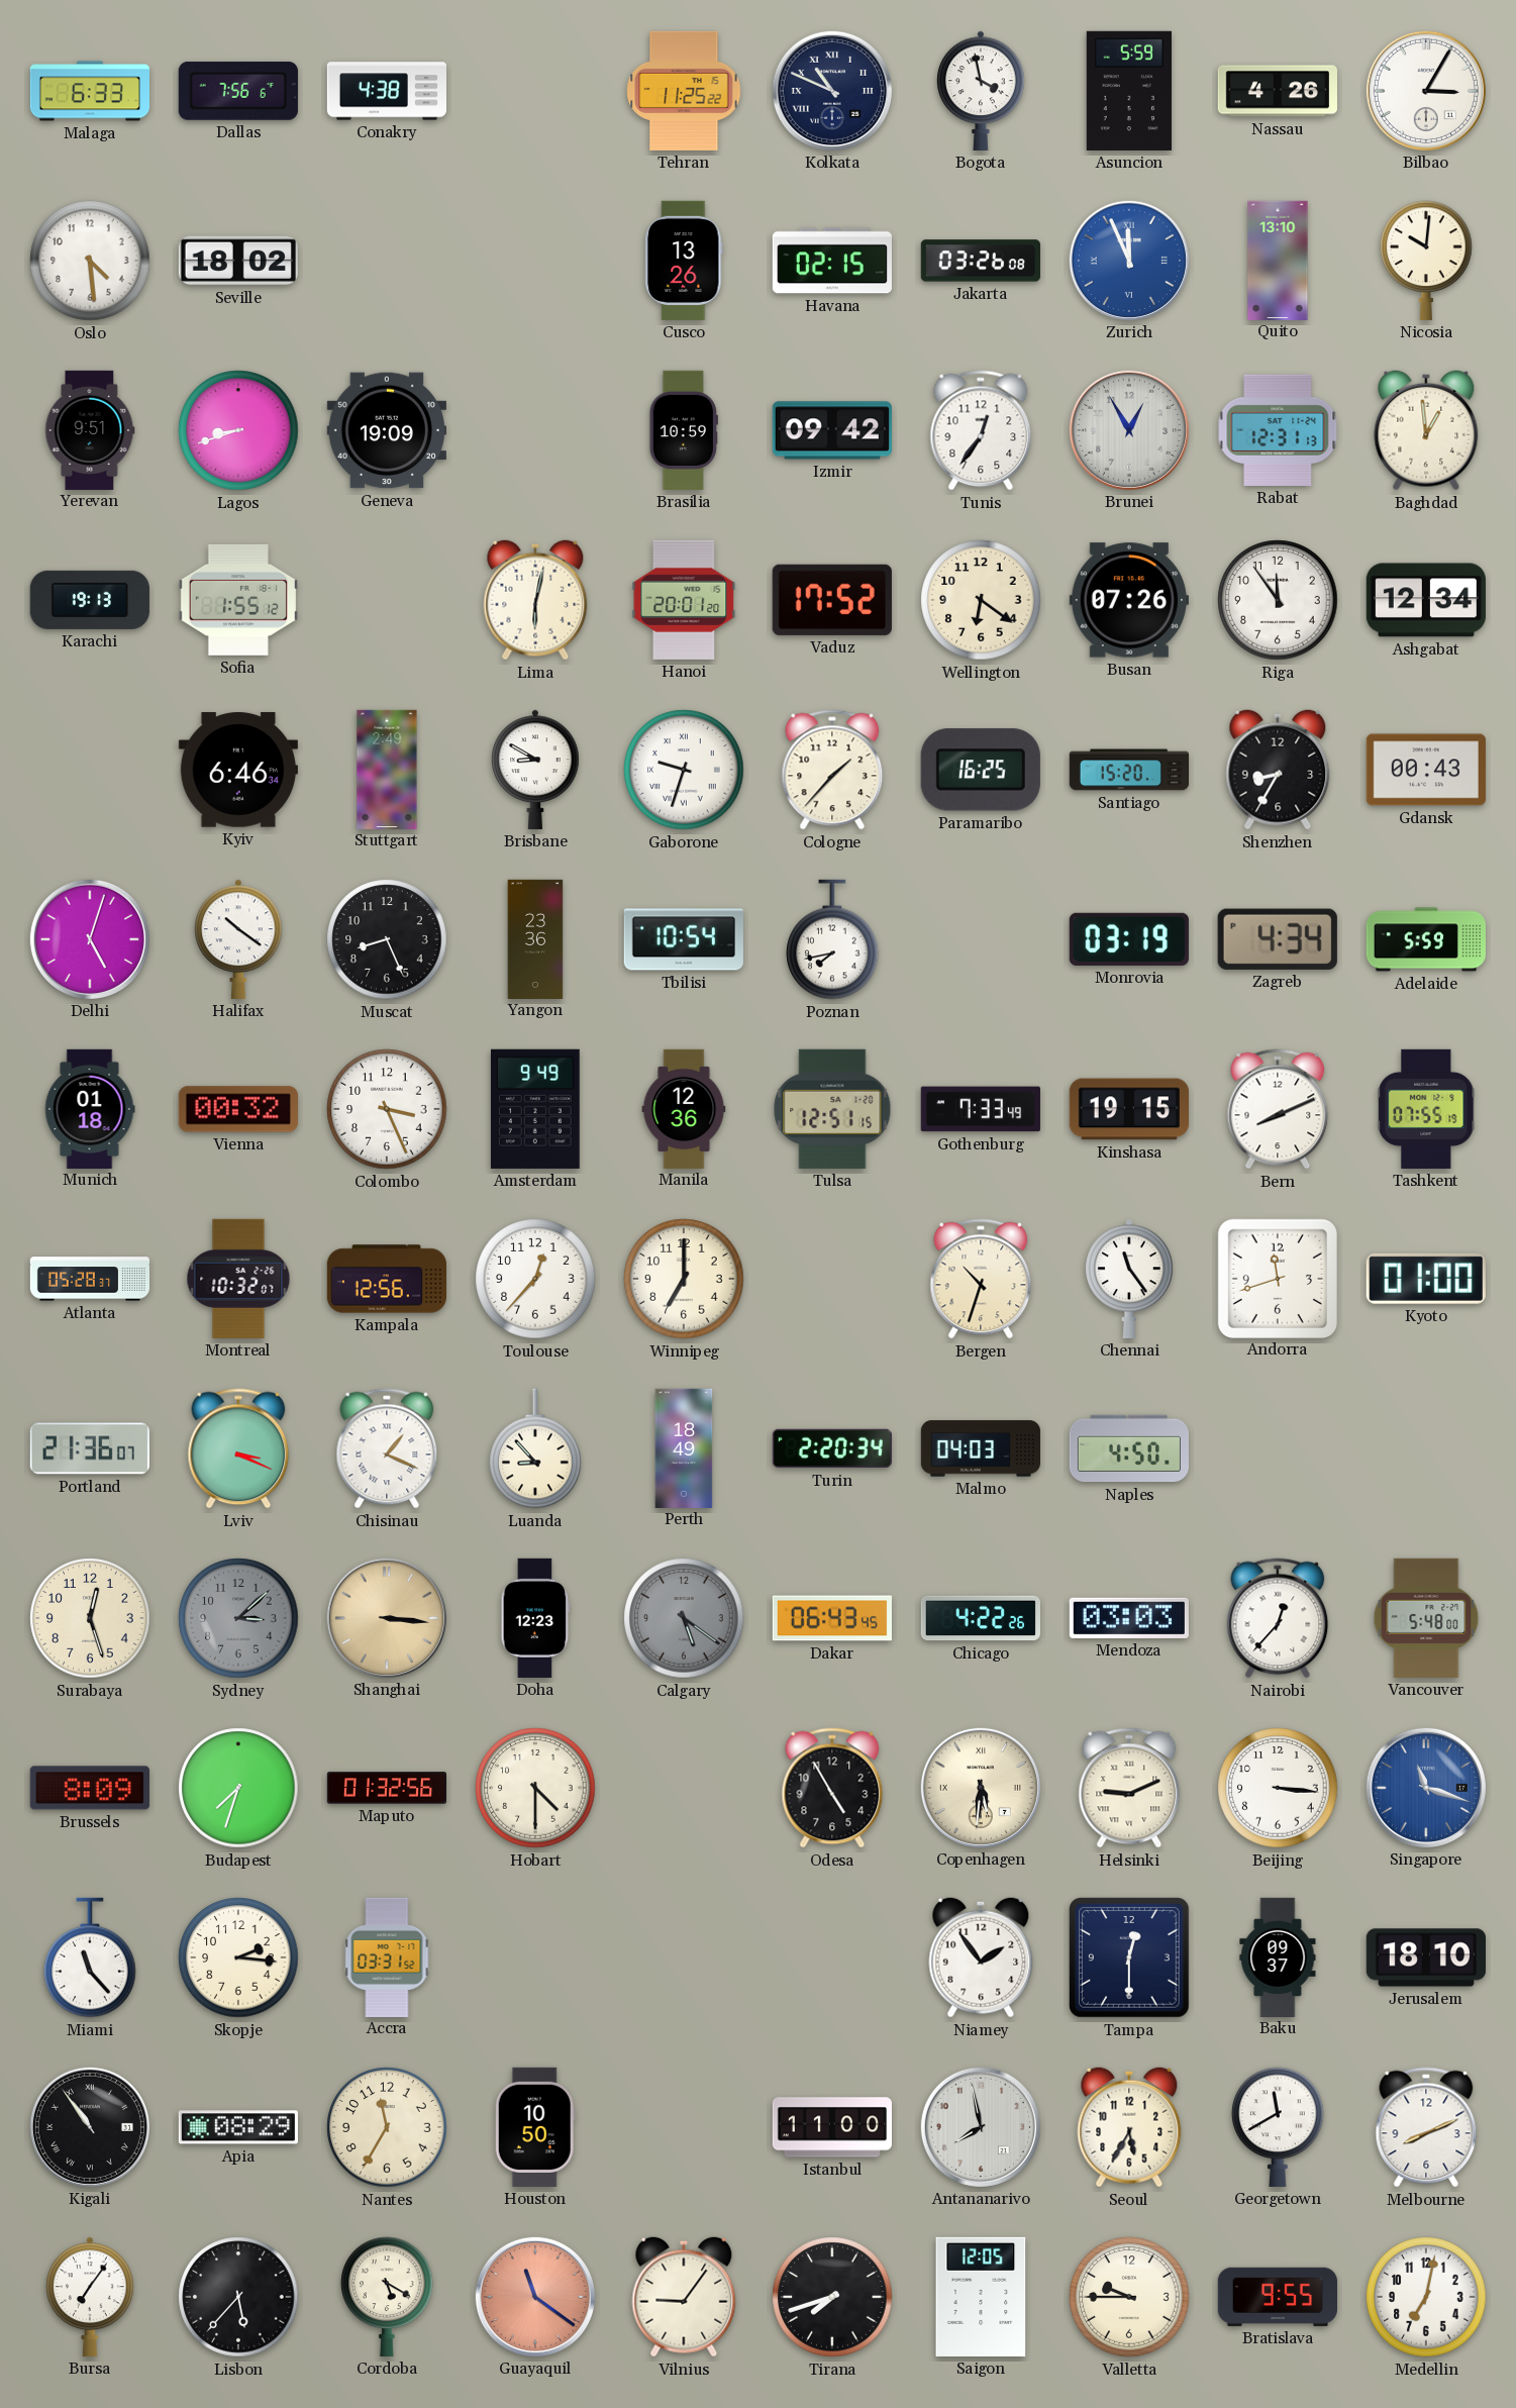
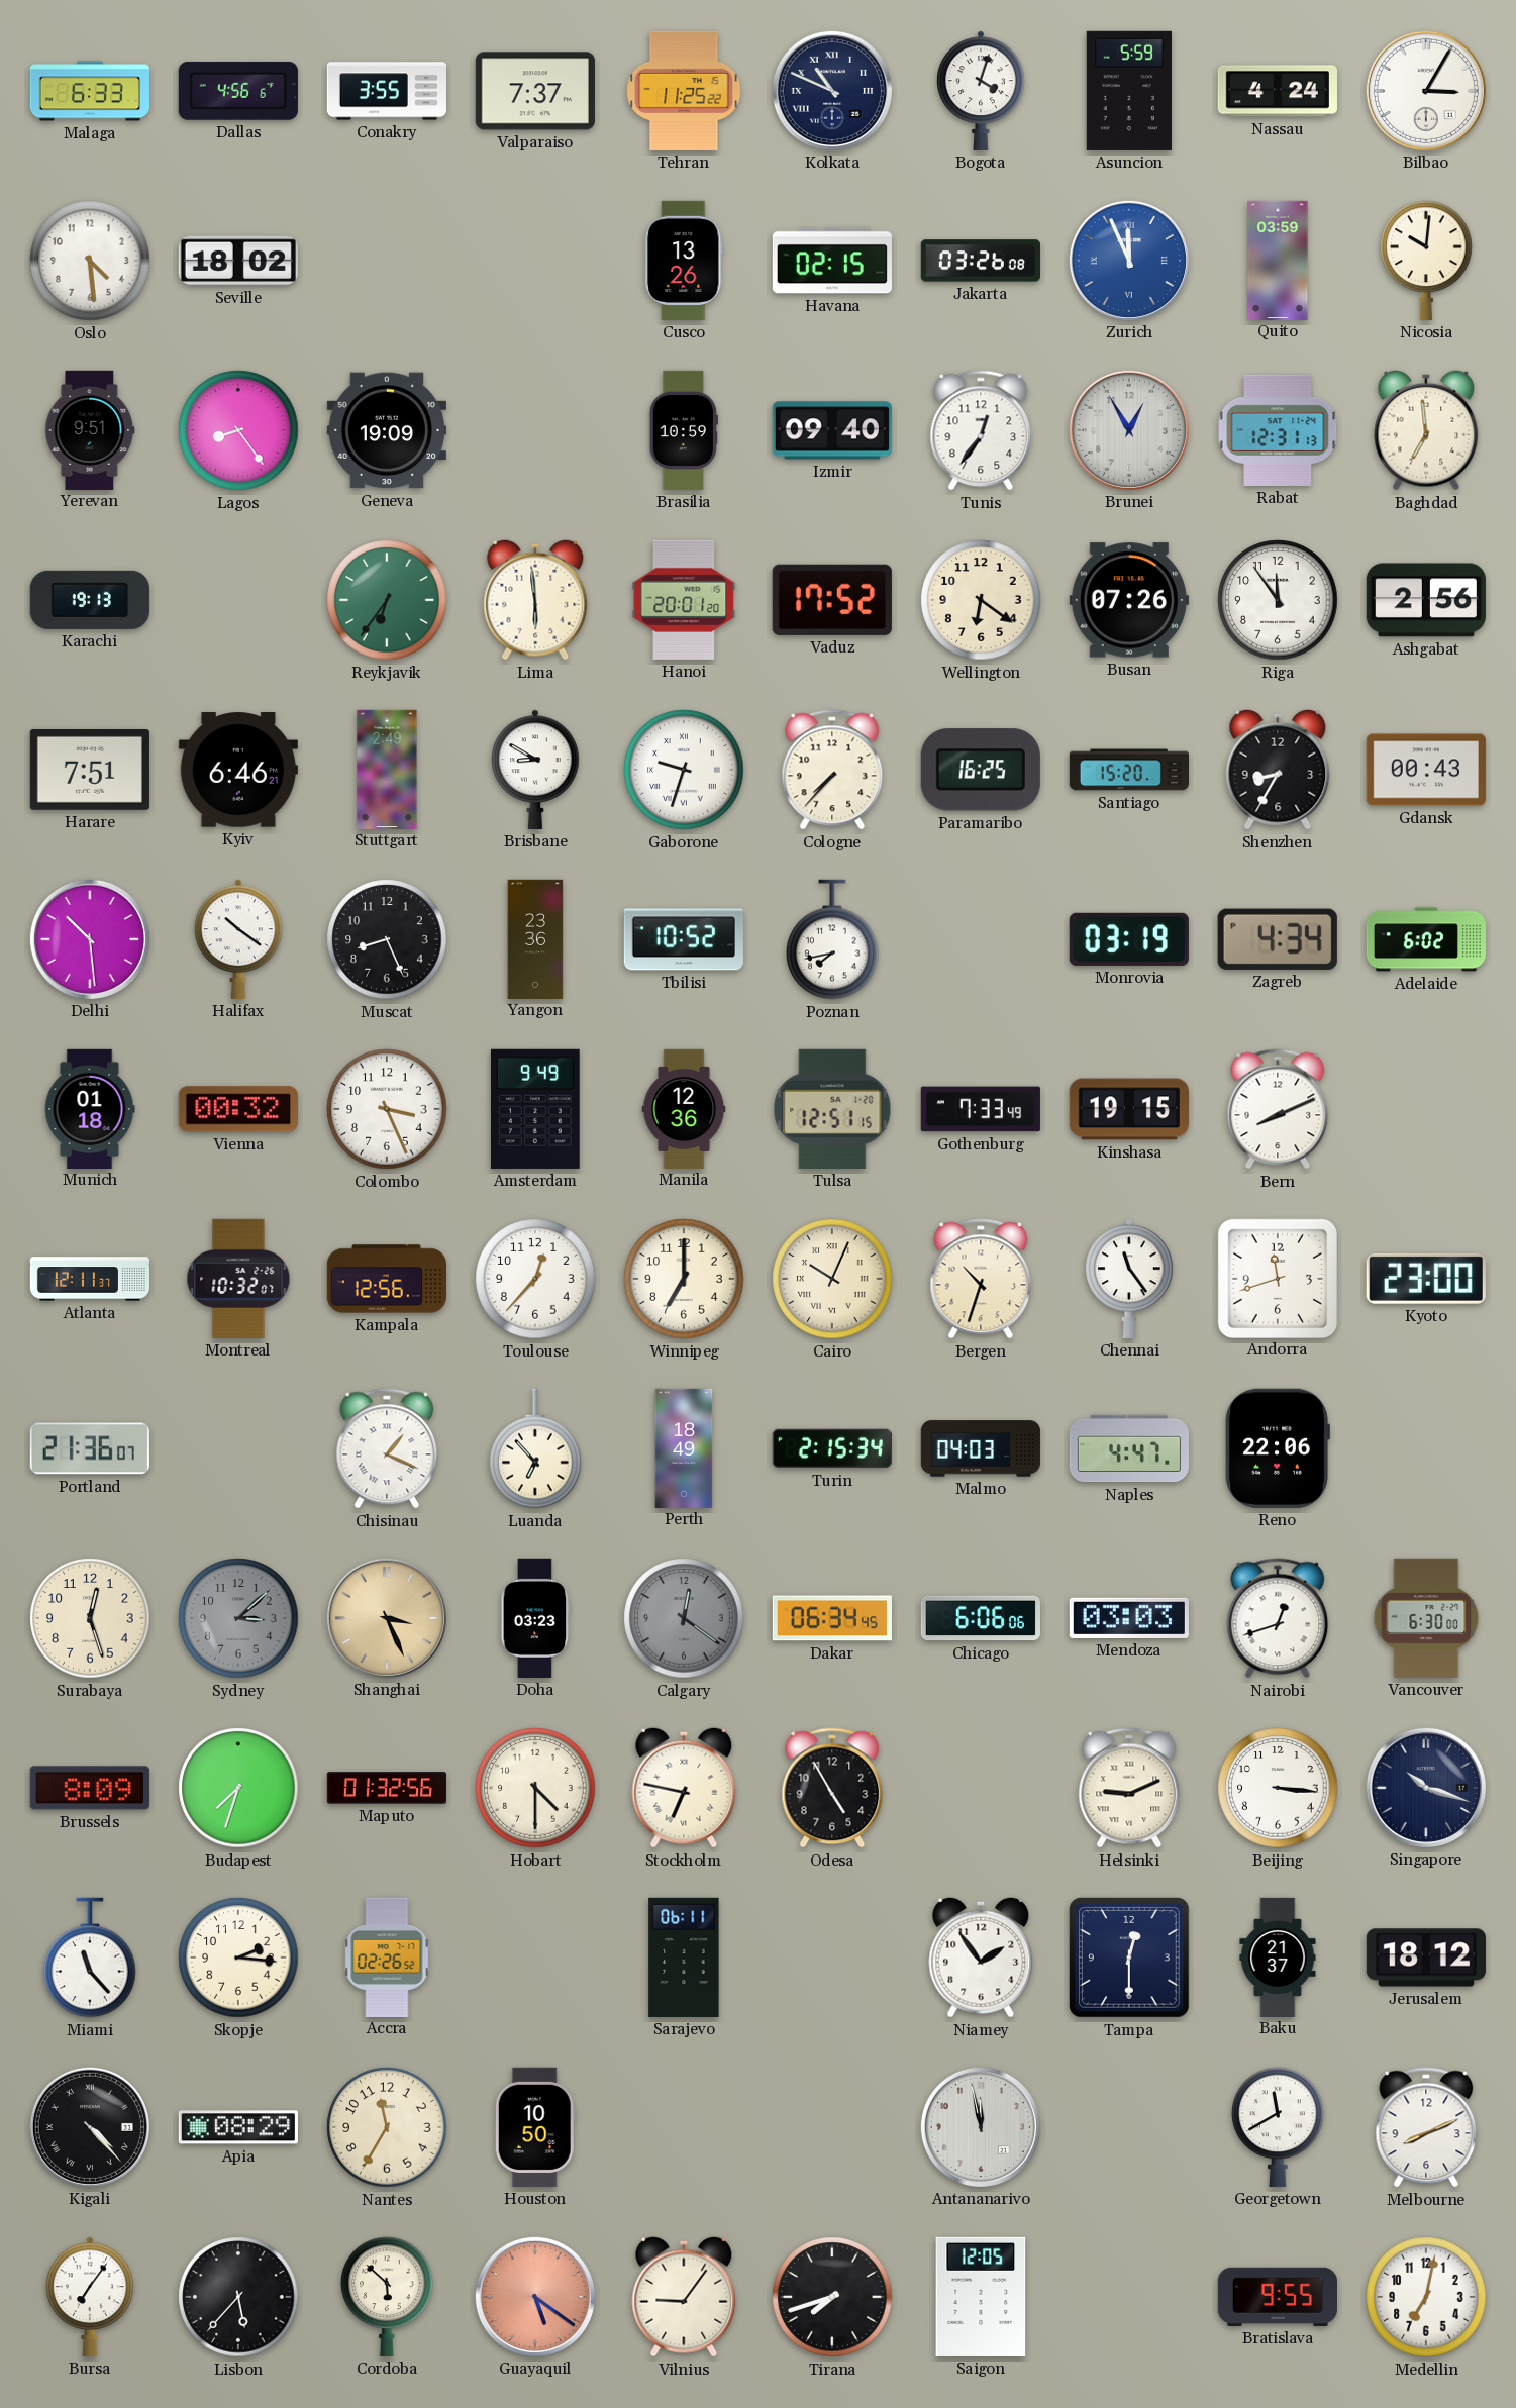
Dallas: 7:56 -> 4:56 (238, 91)
Conakry: 4:38 -> 3:55 (386, 91)
Valparaiso: none -> 7:37 (535, 91)
Bogota: 3:58 -> 4:03 (981, 91)
Nassau: 4:26 -> 4:24 (1278, 91)
Quito: 13:10 -> 03:59 (1278, 260)
Lagos: 8:42 -> 8:24 (238, 430)
Izmir: 09:42 -> 09:40 (832, 430)
Baghdad: 12:59 -> 6:59 (1426, 430)
Sofia: 1:55 -> none (238, 600)
Reykjavik: none -> 6:36 (387, 600)
Lima: 6:02 -> 5:59 (535, 600)
Ashgabat: 12:34 -> 2:56 (1426, 600)
Harare: none -> 7:51 (90, 770)
Kyiv: 6:46:34 -> 6:46:21 (238, 770)
Cologne: 1:37 -> 7:37 (832, 770)
Delhi: 5:03 -> 10:29 (90, 939)
Tbilisi: 10:54 -> 10:52 (684, 939)
Adelaide: 5:59 -> 6:02 (1426, 939)
Tashkent: 07:55 -> none (1426, 1109)
Atlanta: 05:28 -> 12:11 (89, 1279)
Cairo: none -> 10:04 (832, 1279)
Kyoto: 01:00 -> 23:00 (1426, 1279)
Lviv: 3:19 -> none (238, 1448)
Luanda: 8:53 -> 6:53 (535, 1448)
Turin: 2:20 -> 2:15 (832, 1448)
Naples: 4:50 -> 4:47 (1129, 1448)
Reno: none -> 22:06 (1278, 1448)
Shanghai: 3:16 -> 3:26 (387, 1618)
Doha: 12:23 -> 03:23 (535, 1618)
Calgary: 5:21 -> 12:21 (684, 1618)
Dakar: 06:43 -> 06:34 (832, 1618)
Chicago: 4:22 -> 6:06 (981, 1618)
Nairobi: 12:37 -> 12:42 (1278, 1618)
Vancouver: 5:48 -> 6:30 (1426, 1618)
Stockholm: none -> 6:47 (684, 1788)
Copenhagen: 5:31 -> none (981, 1788)
Singapore: 11:18 -> 10:18 (1426, 1788)
Singapore dial: blue -> navy (1426, 1788)
Accra: 03:31 -> 02:26 (387, 1956)
Sarajevo: none -> 06:11 (684, 1958)
Baku: 09:37 -> 21:37 (1278, 1956)
Jerusalem: 18:10 -> 18:12 (1426, 1958)
Kigali: 10:54 -> 4:23 (90, 2127)
Istanbul: 11:00 -> none (831, 2127)
Antananarivo: 7:58 -> 11:58 (981, 2127)
Seoul: 5:35 -> none (1129, 2127)
Cordoba: 5:20 -> 5:52 (387, 2297)
Guayaquil: 11:21 -> 5:21 (535, 2297)
Valletta: 9:45 -> none (1129, 2297)
